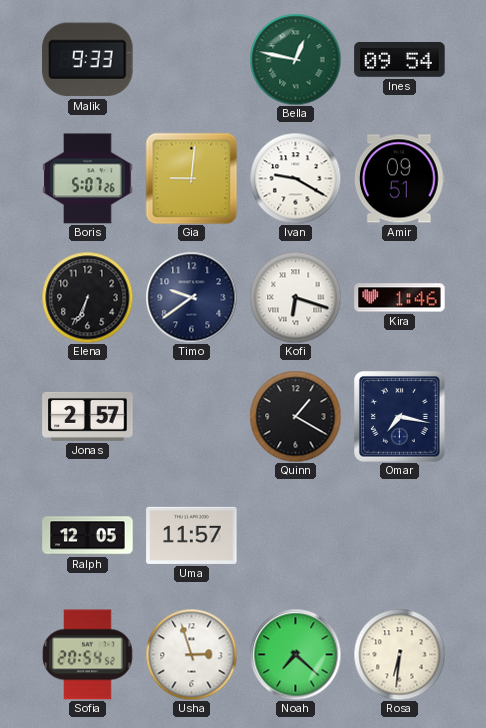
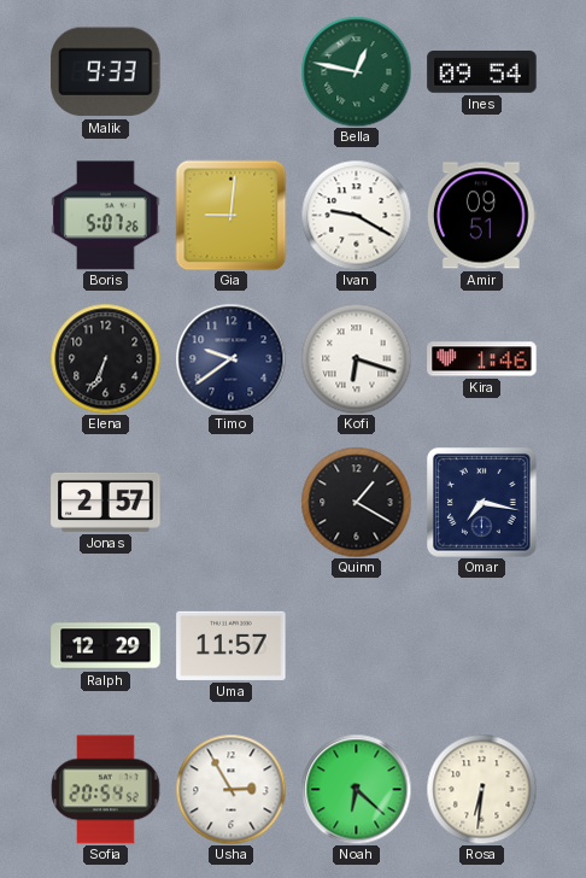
Ralph: 12:05 -> 12:29 (106, 646)
Usha: 2:57 -> 2:55 (230, 789)
Noah: 7:22 -> 6:22 (356, 789)
